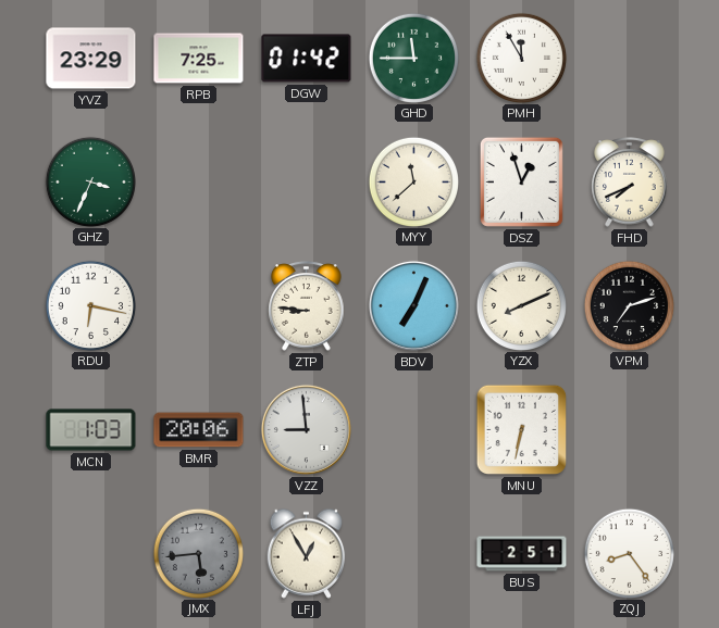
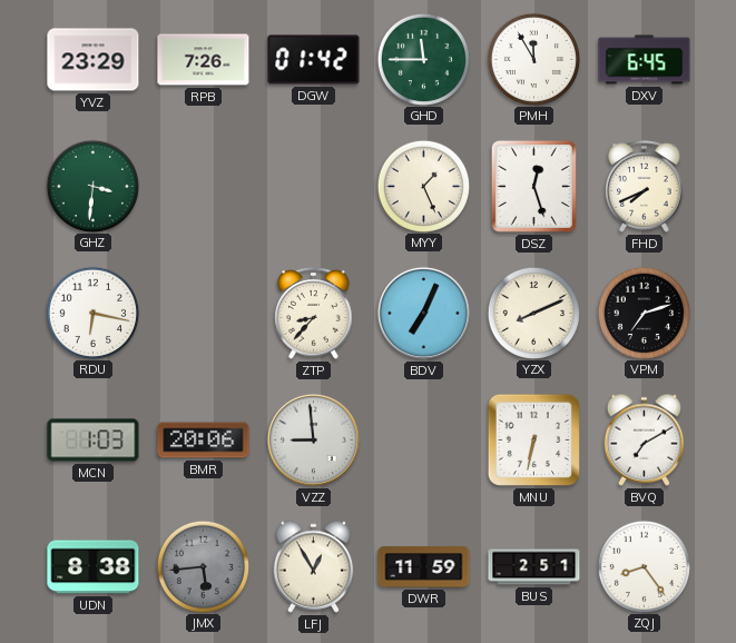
RPB: 7:25 -> 7:26 (204, 60)
DXV: none -> 6:45 (645, 60)
GHZ: 3:34 -> 3:31 (92, 186)
MYY: 11:38 -> 1:26 (423, 186)
DSZ: 12:57 -> 12:27 (533, 186)
ZTP: 8:46 -> 8:37 (314, 314)
BVQ: none -> 7:10 (645, 439)
UDN: none -> 8:38 (94, 567)
DWR: none -> 11:59 (424, 567)
